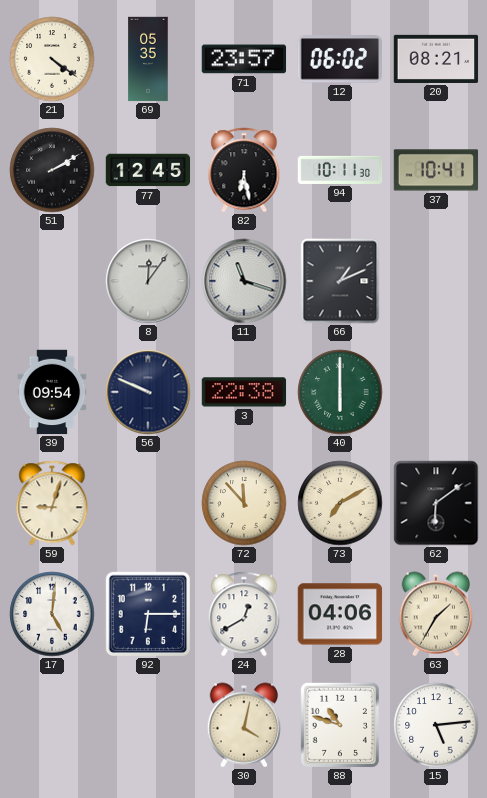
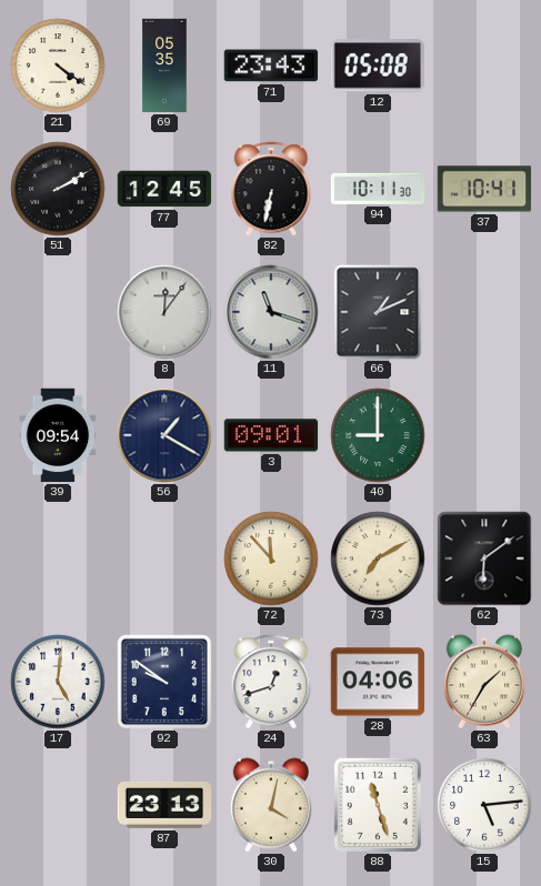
71: 23:57 -> 23:43 (271, 66)
12: 06:02 -> 05:08 (378, 66)
20: 08:21 -> none (436, 59)
82: 6:28 -> 6:32 (271, 189)
56: 9:49 -> 1:20 (164, 435)
3: 22:38 -> 09:01 (271, 435)
40: 6:00 -> 9:00 (378, 435)
59: 9:03 -> none (52, 503)
92: 6:15 -> 9:51 (164, 682)
24: 12:40 -> 12:42 (271, 682)
87: none -> 23:13 (164, 805)
88: 10:48 -> 11:27 (378, 805)
